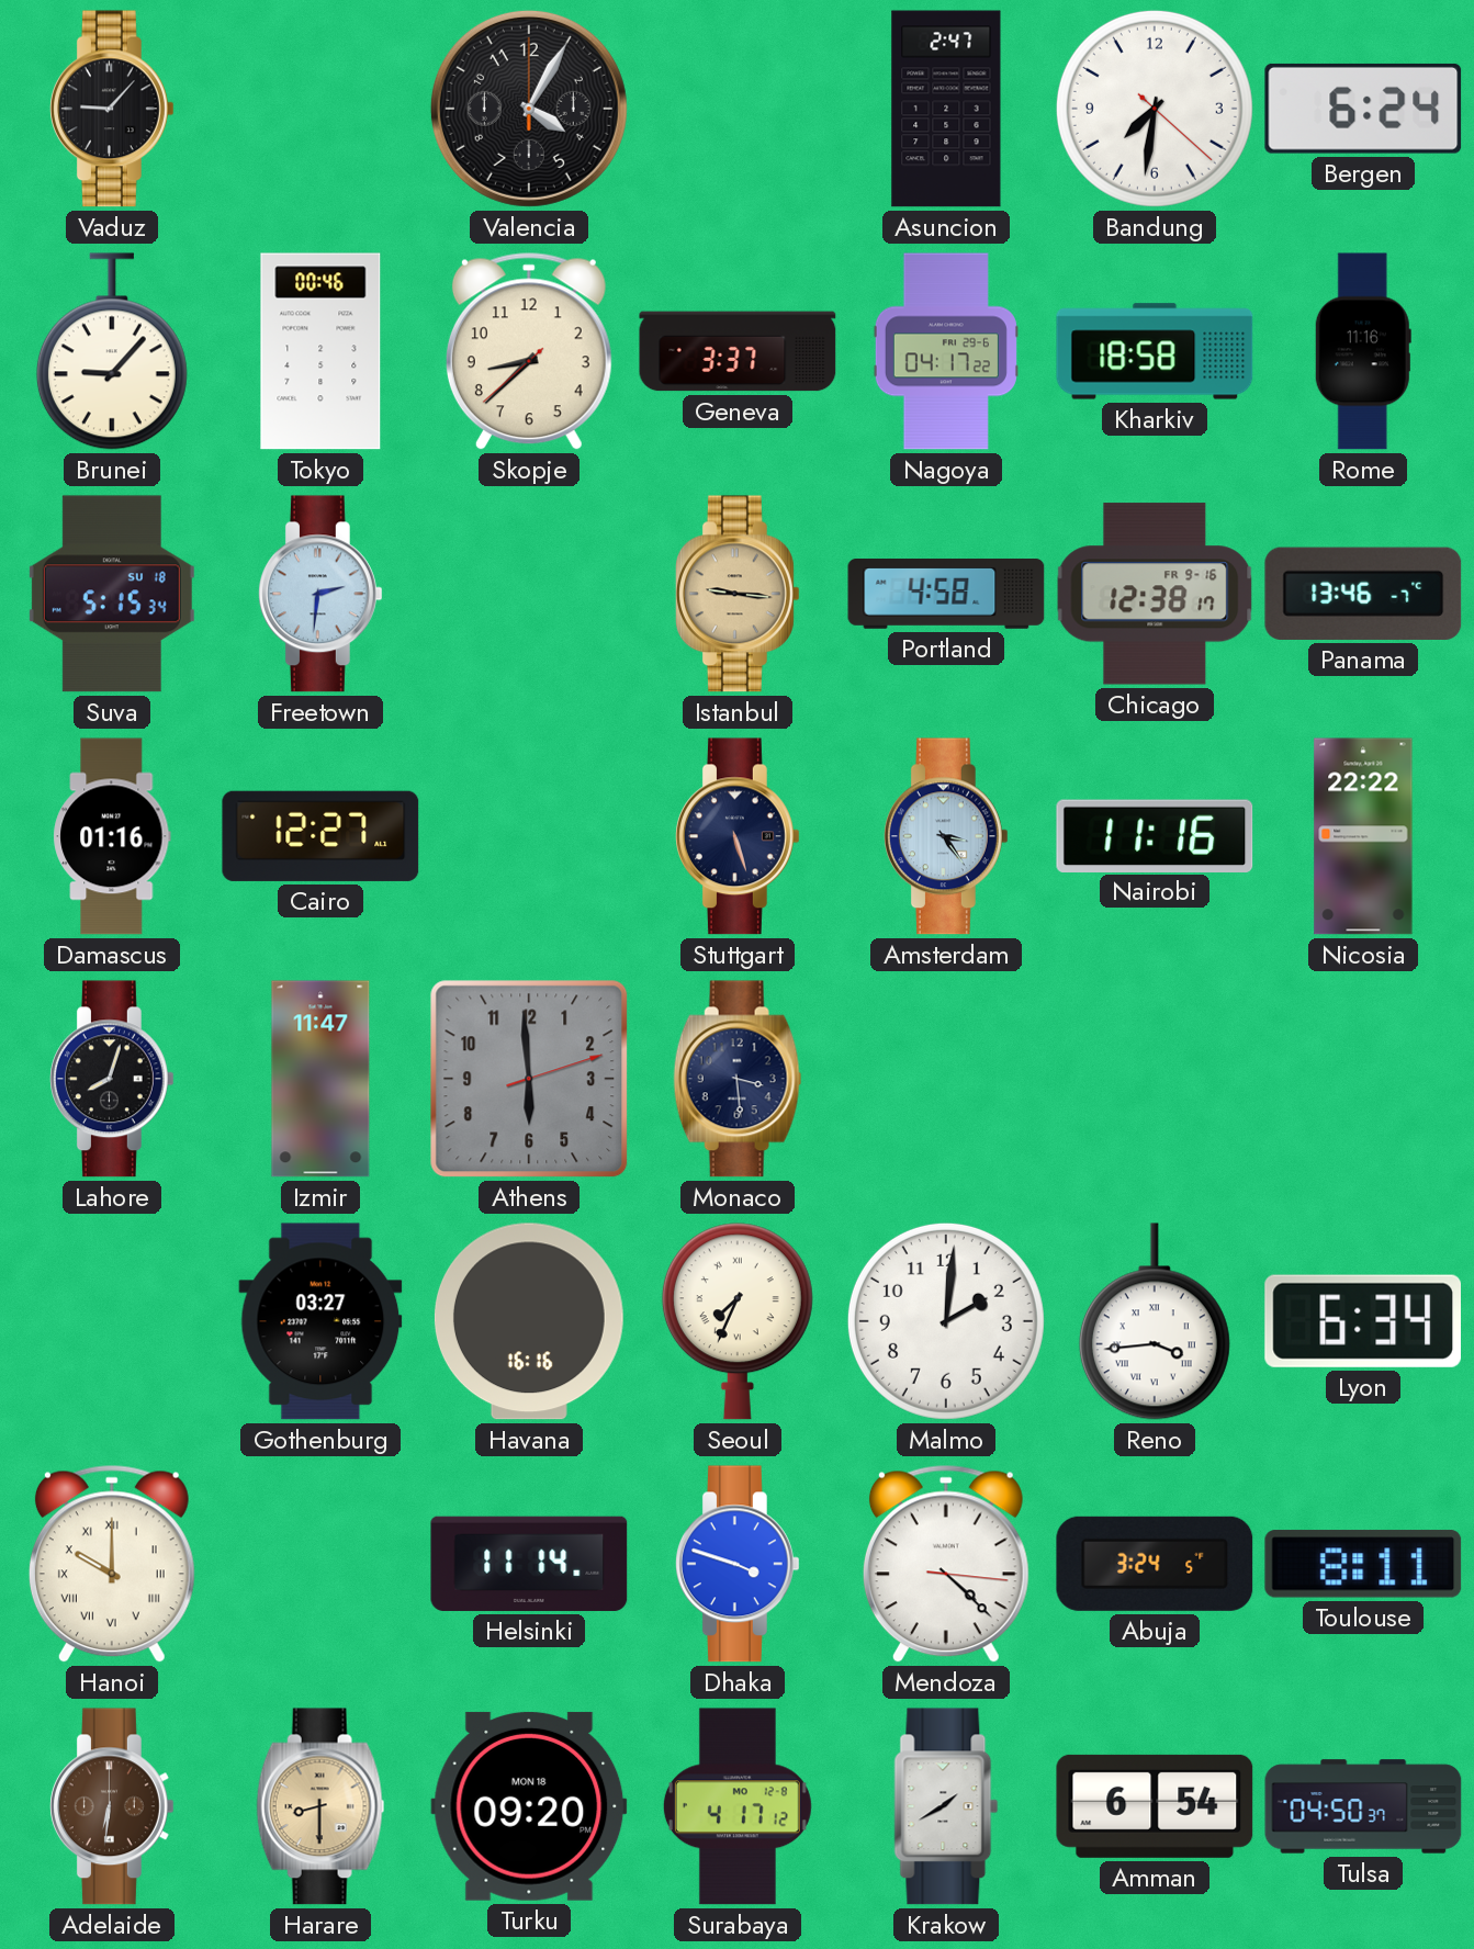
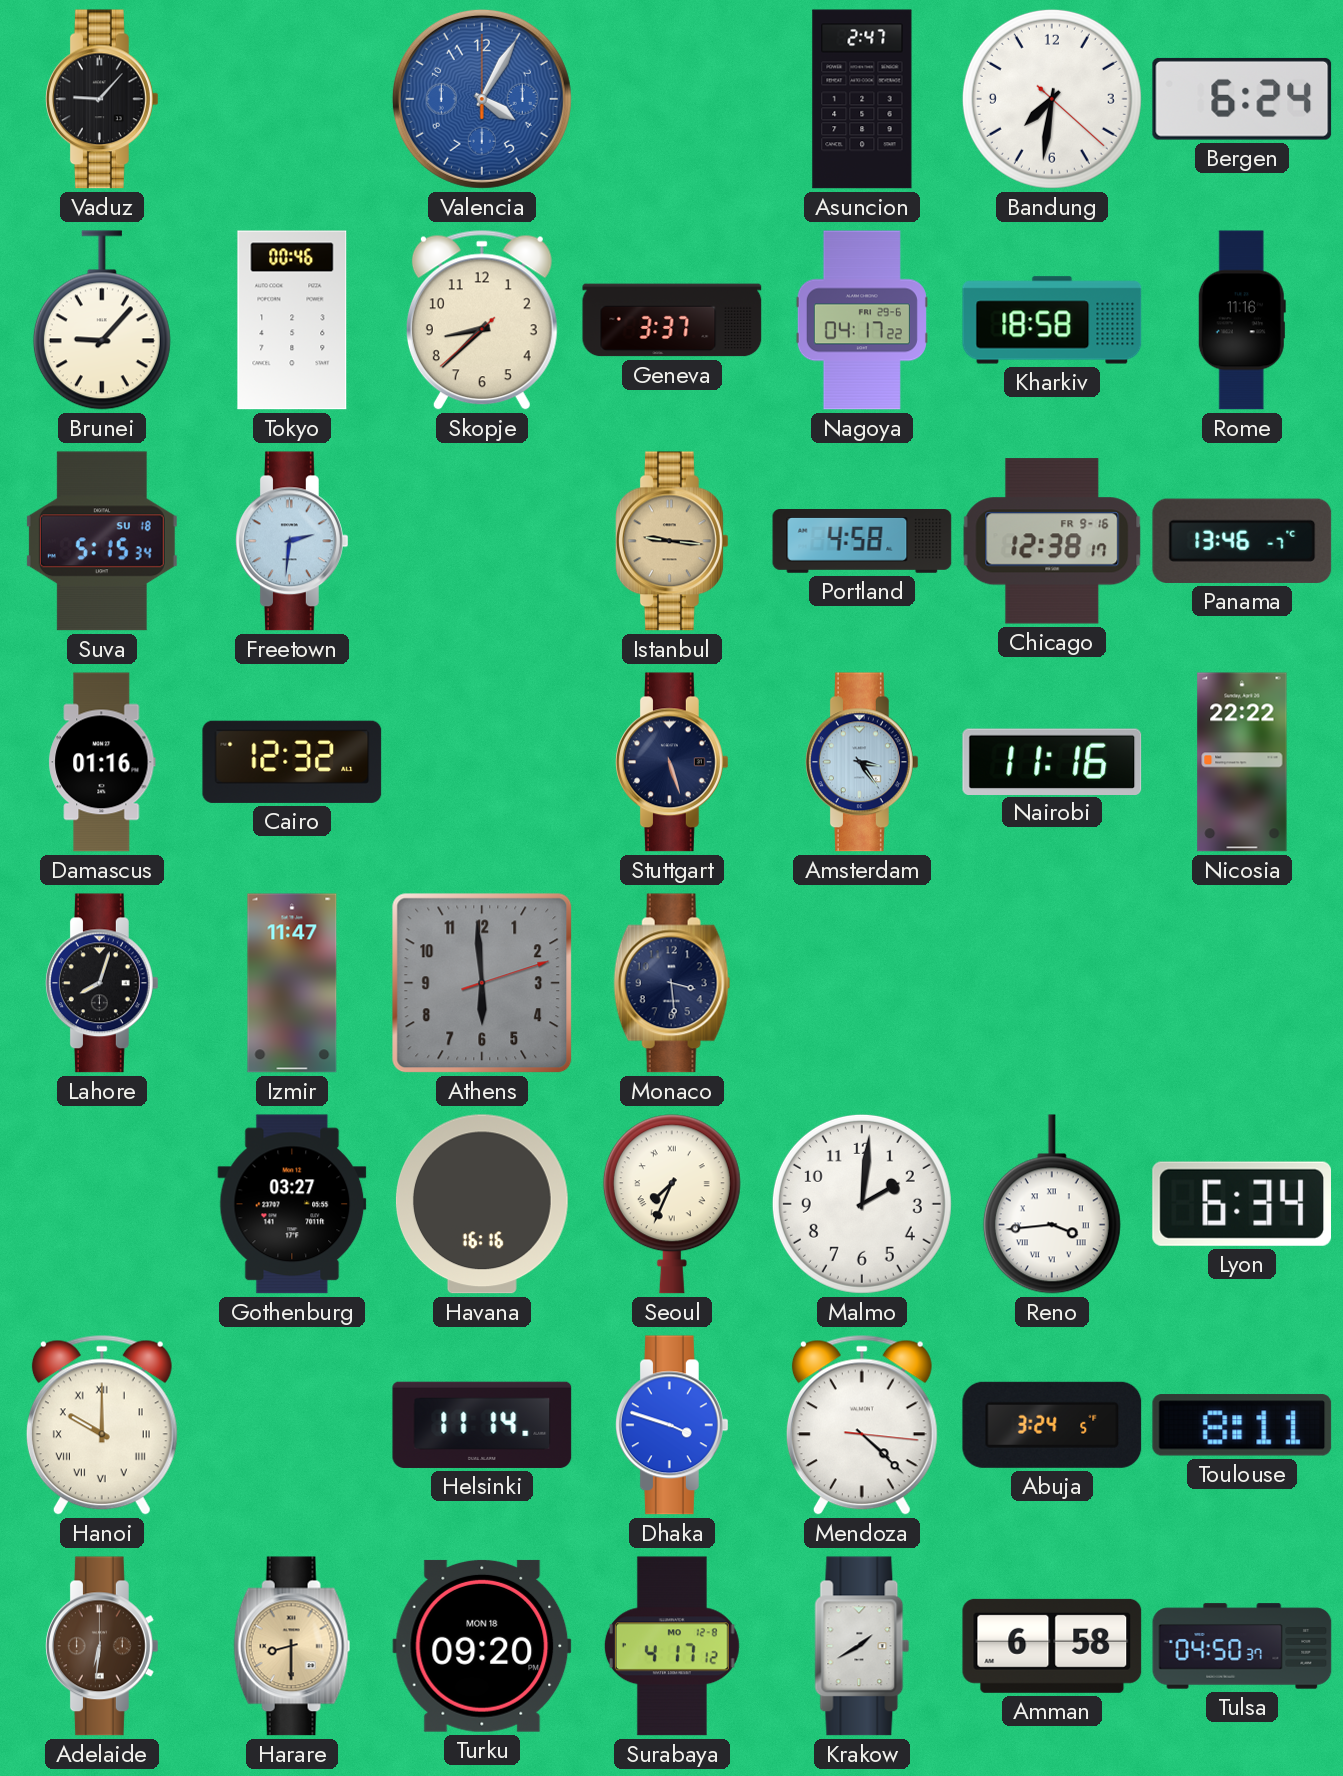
Valencia dial: black -> blue (482, 99)
Cairo: 12:27 -> 12:32 (292, 762)
Amman: 6:54 -> 6:58 (1052, 1646)
